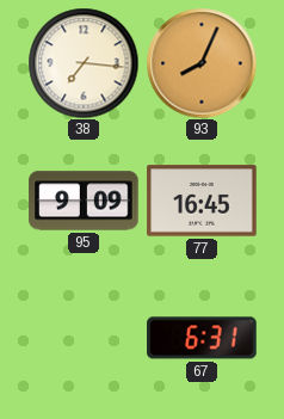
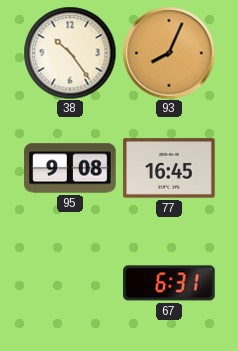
38: 7:16 -> 10:24 (70, 53)
95: 9:09 -> 9:08 (70, 168)
